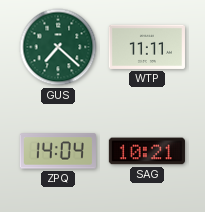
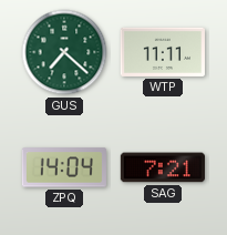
SAG: 10:21 -> 7:21 (163, 167)
